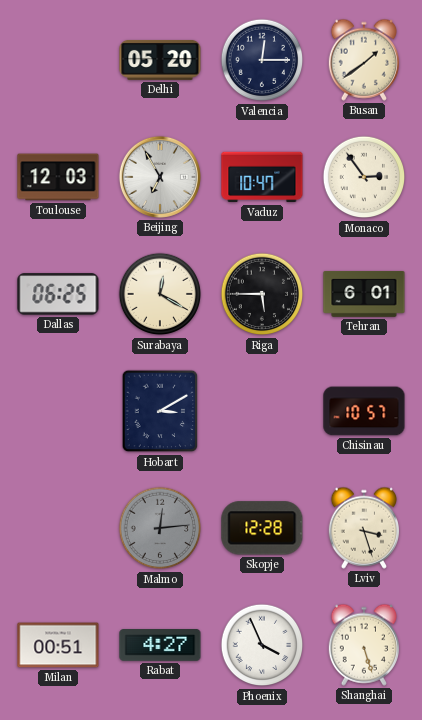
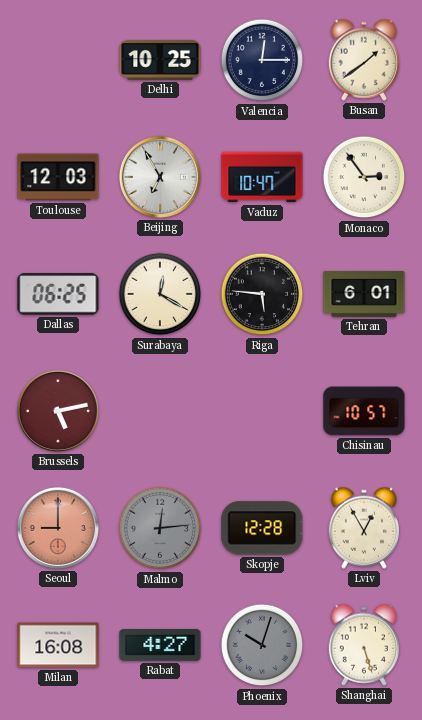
Delhi: 05:20 -> 10:25 (160, 60)
Riga: 5:45 -> 5:46 (262, 294)
Brussels: none -> 5:13 (58, 411)
Hobart: 3:10 -> none (160, 411)
Seoul: none -> 9:00 (58, 528)
Lviv: 3:27 -> 12:55 (363, 528)
Milan: 00:51 -> 16:08 (58, 645)
Phoenix: 3:56 -> 10:03 (262, 645)
Phoenix dial: white -> grey (262, 645)
